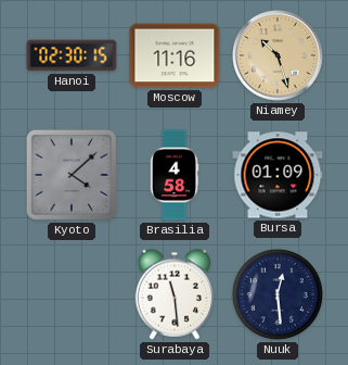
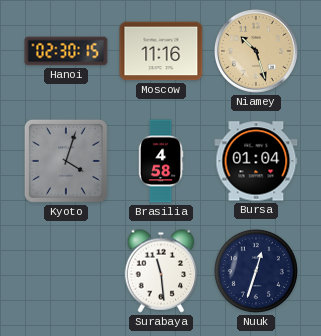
Kyoto: 4:08 -> 4:03 (66, 161)
Bursa: 01:09 -> 01:04 (256, 161)
Nuuk: 12:29 -> 12:33 (256, 271)
